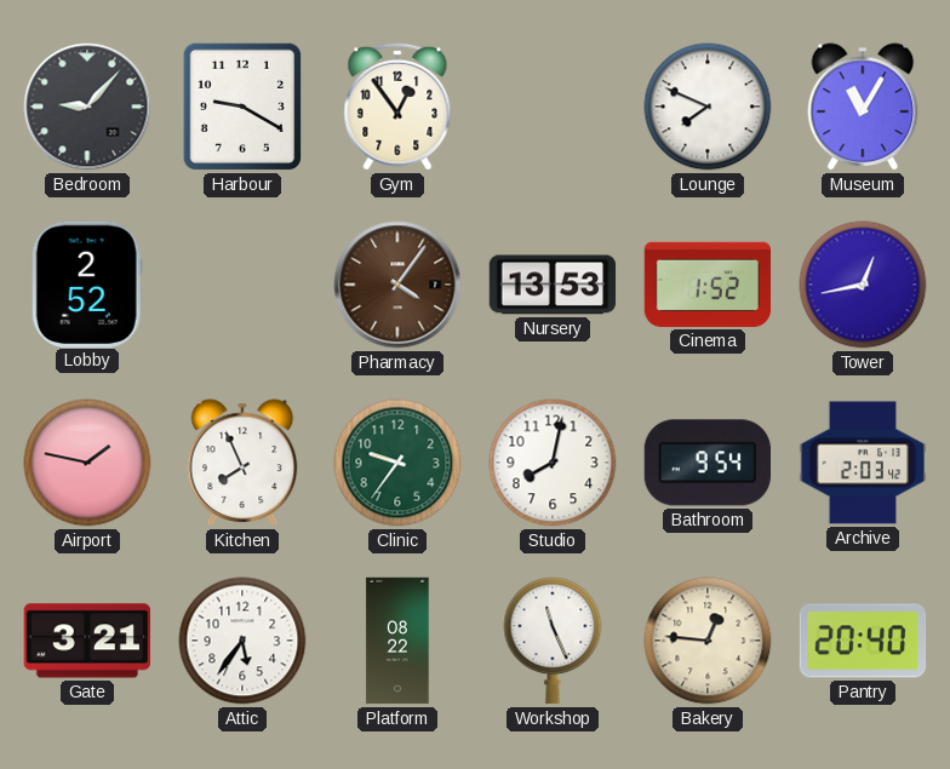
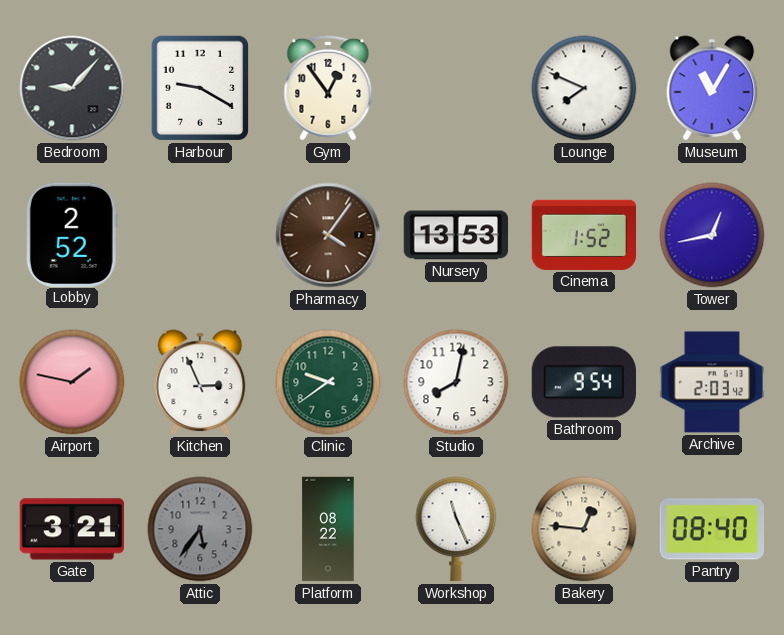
Kitchen: 7:56 -> 2:56 (200, 382)
Clinic: 9:36 -> 9:39 (328, 382)
Attic dial: white -> grey (200, 529)
Pantry: 20:40 -> 08:40 (712, 529)
